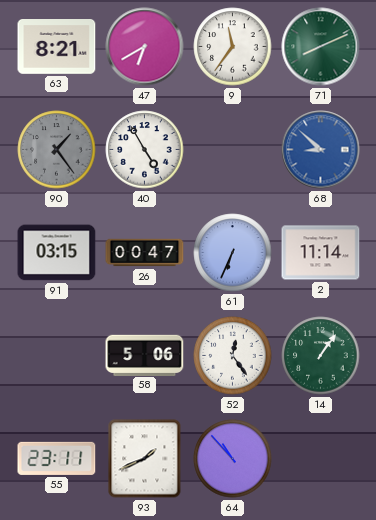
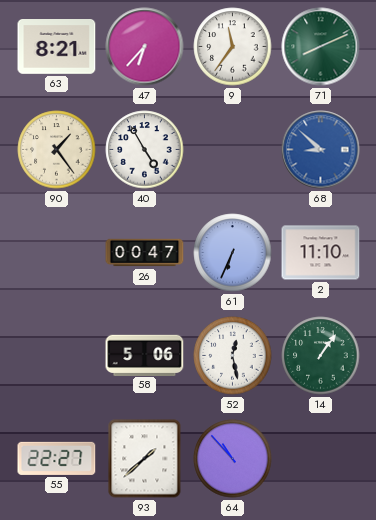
47: 6:40 -> 6:37 (145, 47)
90 dial: grey -> cream (57, 150)
91: 03:15 -> none (57, 253)
2: 11:14 -> 11:10 (321, 253)
52: 12:24 -> 12:28 (233, 356)
55: 23:11 -> 22:27 (57, 458)
93: 1:41 -> 1:38 (145, 459)
